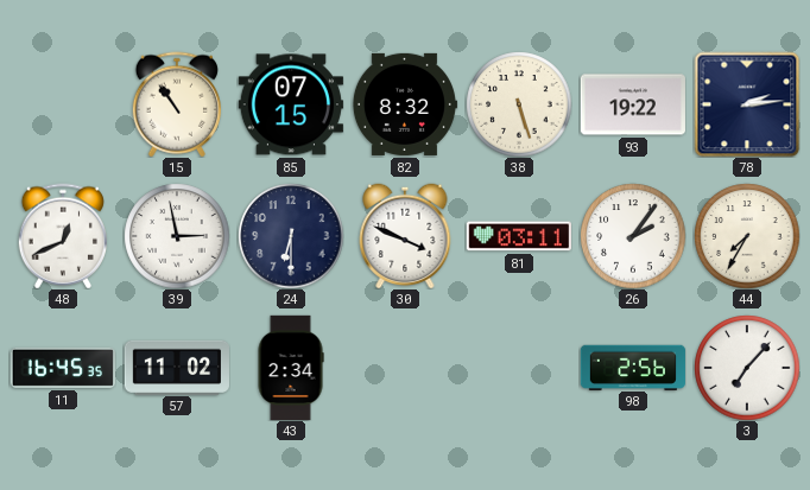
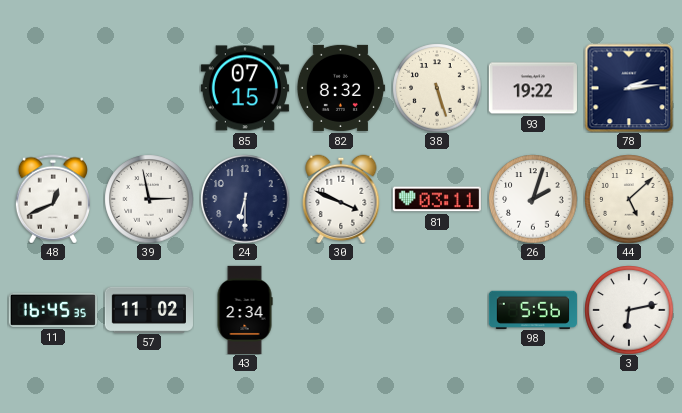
15: 10:54 -> none (177, 104)
26: 2:06 -> 2:03 (533, 199)
44: 7:35 -> 5:08 (629, 199)
98: 2:56 -> 5:56 (533, 309)
3: 7:07 -> 6:13 (629, 310)
